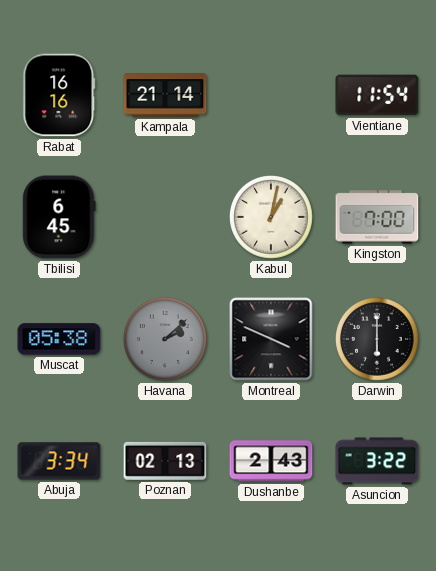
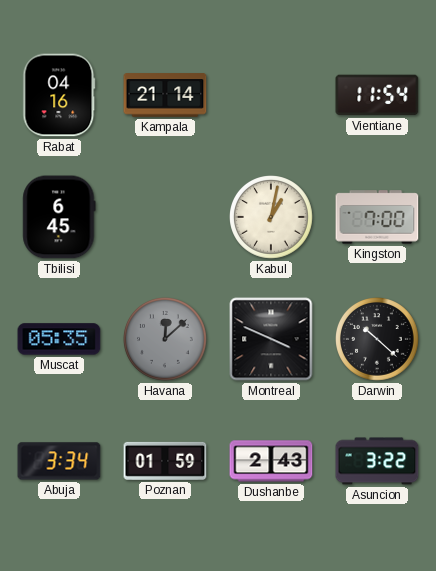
Rabat: 16:16 -> 04:16 (59, 95)
Muscat: 05:38 -> 05:35 (59, 339)
Havana: 2:08 -> 12:08 (166, 340)
Darwin: 6:00 -> 10:22 (378, 340)
Poznan: 02:13 -> 01:59 (165, 461)
